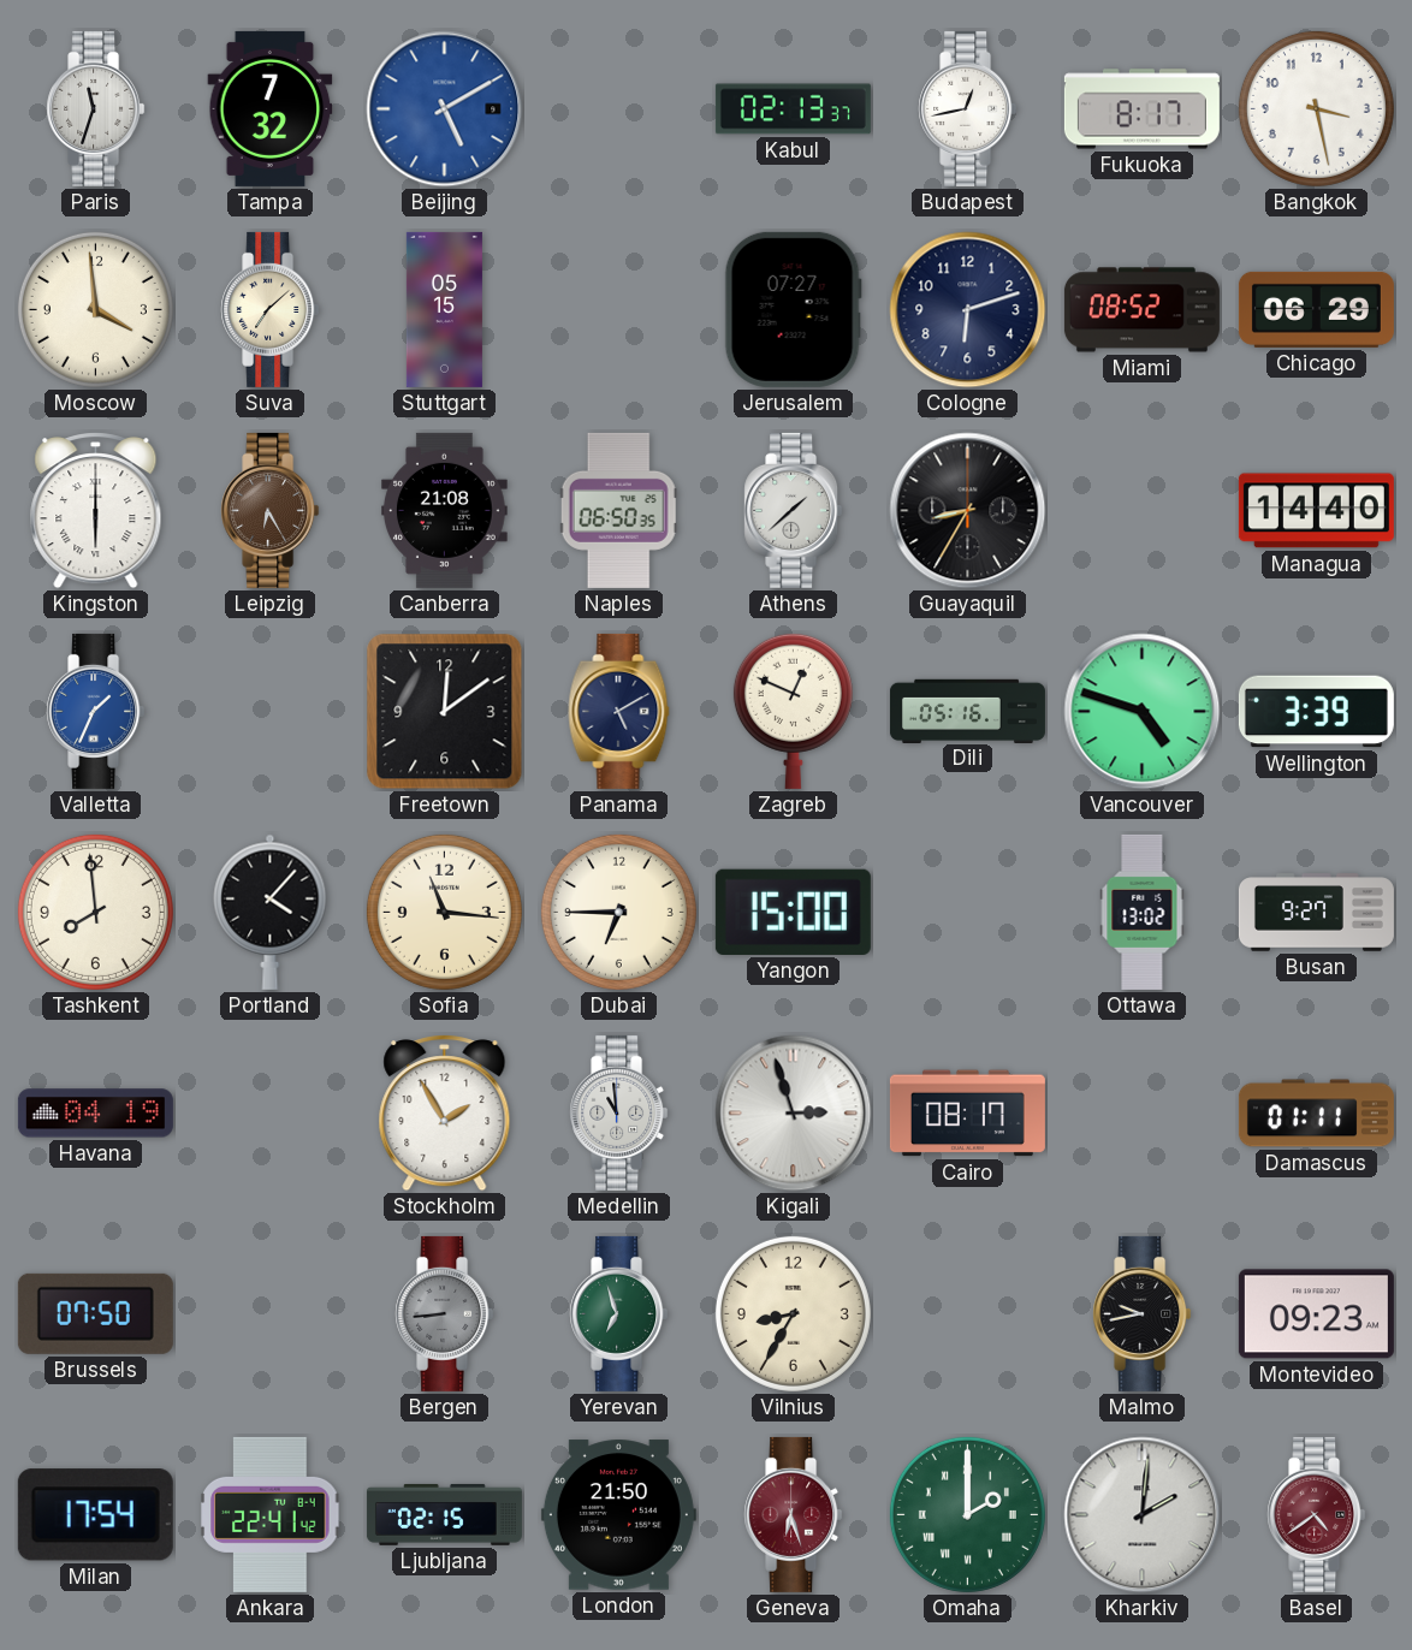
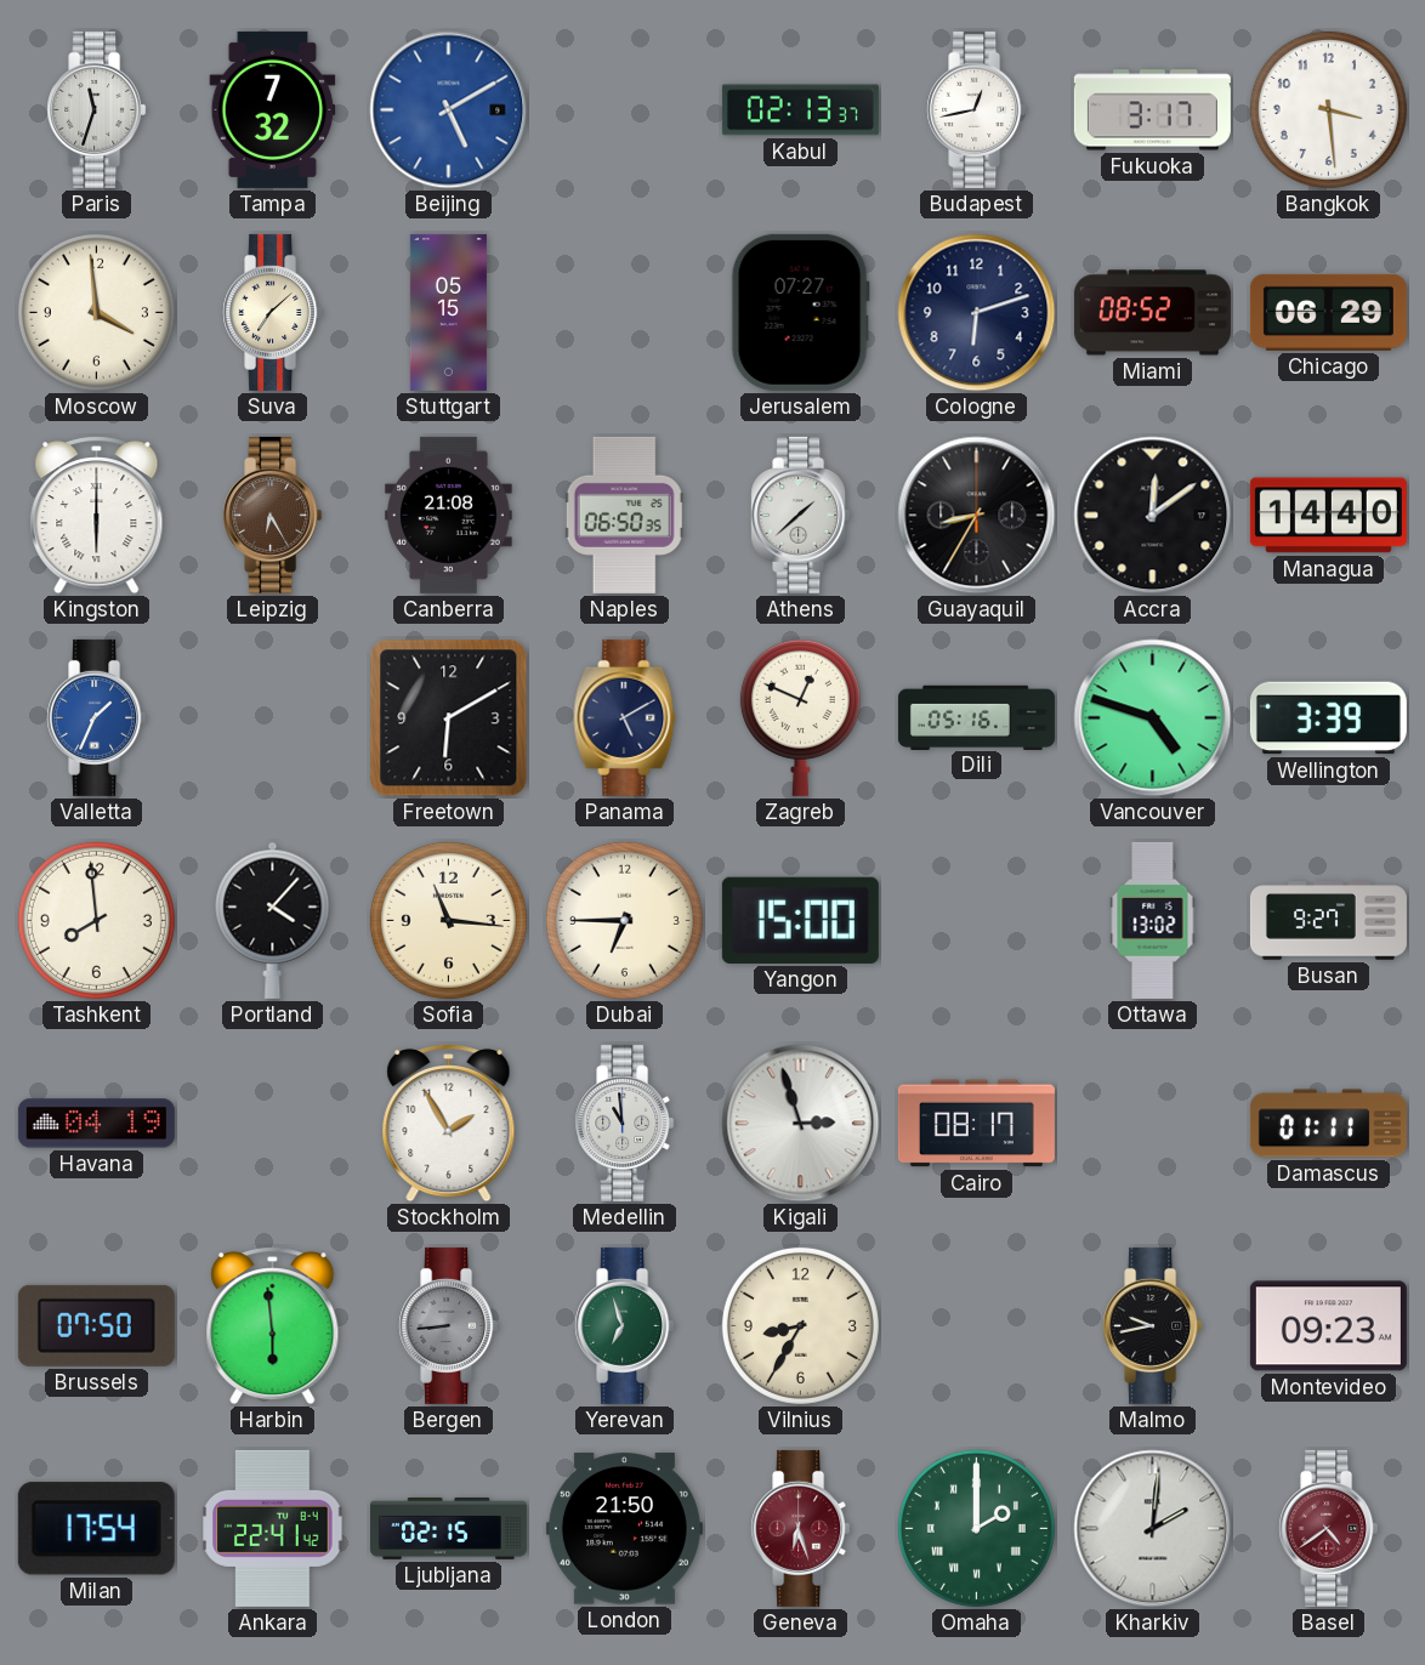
Fukuoka: 8:17 -> 3:17 (1152, 110)
Bangkok: 3:28 -> 3:29 (1328, 109)
Accra: none -> 12:09 (1153, 516)
Freetown: 12:09 -> 6:10 (449, 718)
Harbin: none -> 5:59 (273, 1326)
